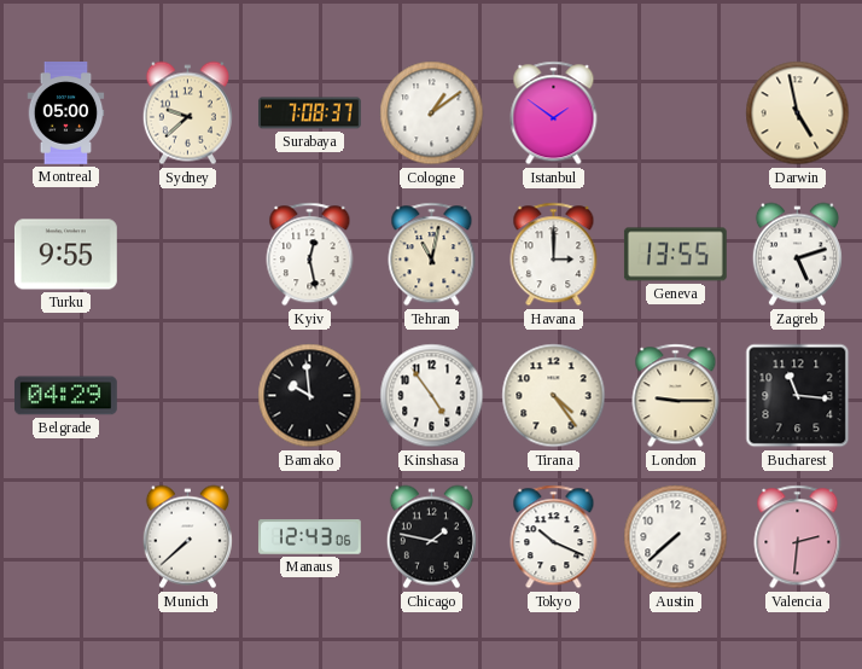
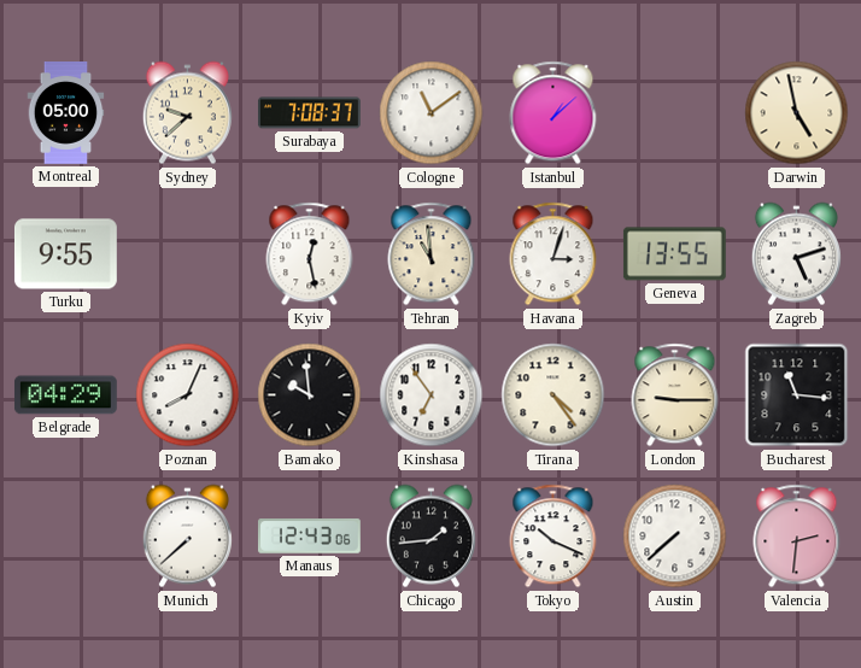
Cologne: 1:09 -> 11:09 (432, 113)
Istanbul: 1:51 -> 1:08 (553, 113)
Tehran: 11:02 -> 10:59 (432, 254)
Havana: 3:00 -> 3:03 (553, 254)
Poznan: none -> 8:04 (188, 395)
Kinshasa: 4:54 -> 6:54 (432, 395)
Chicago: 1:47 -> 1:44 (430, 537)
